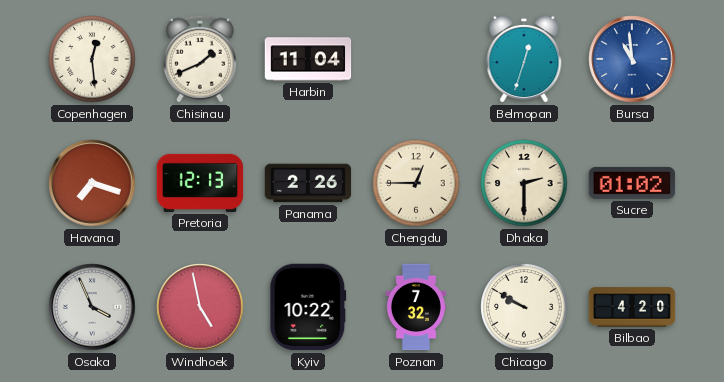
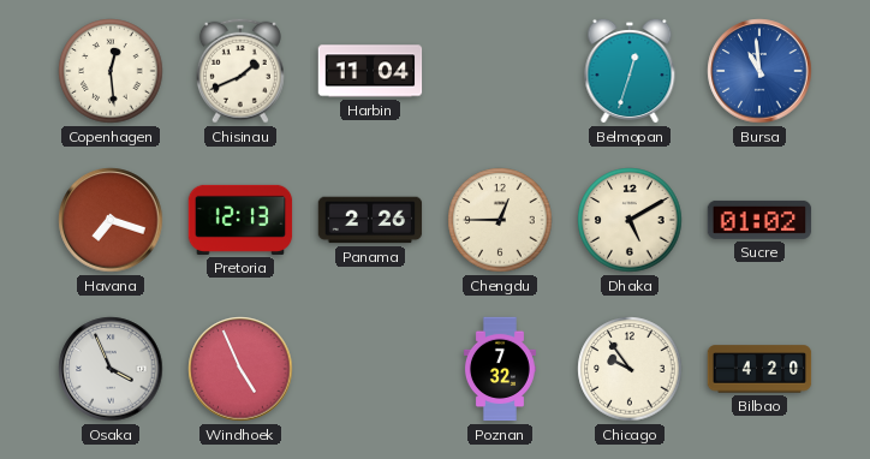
Dhaka: 2:30 -> 5:10 (630, 220)
Windhoek: 4:58 -> 4:56 (240, 369)
Kyiv: 10:22 -> none (308, 307)
Chicago: 9:50 -> 9:54 (630, 369)
